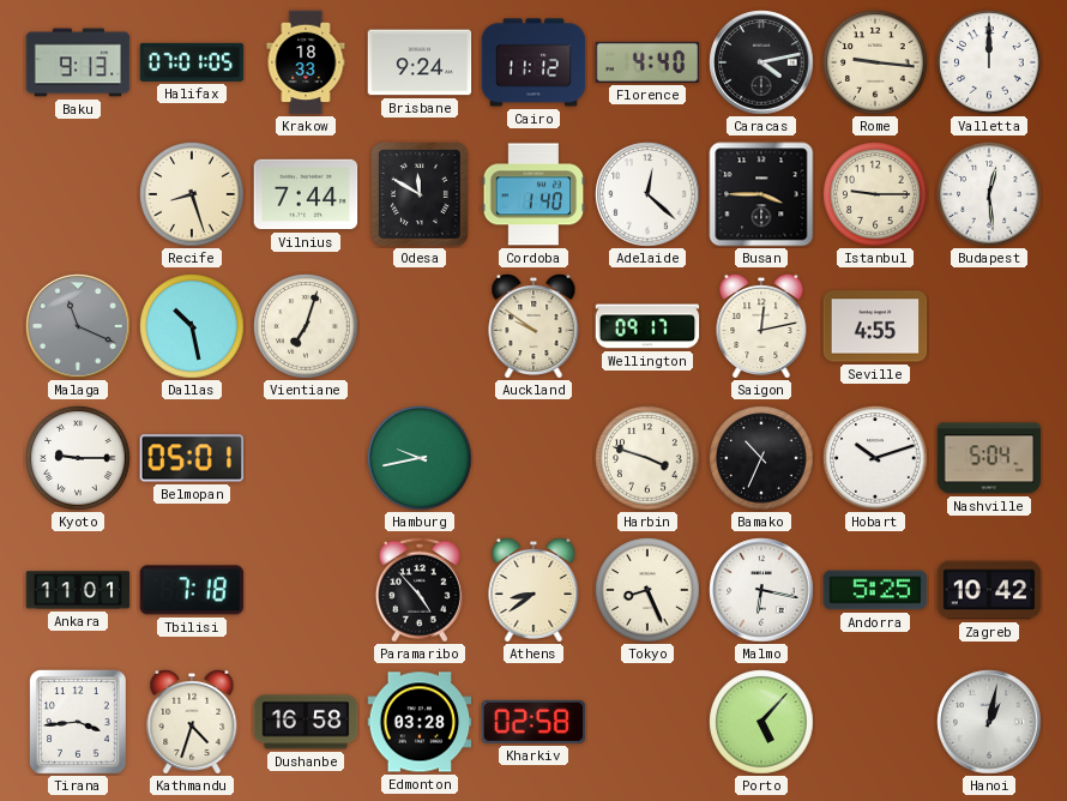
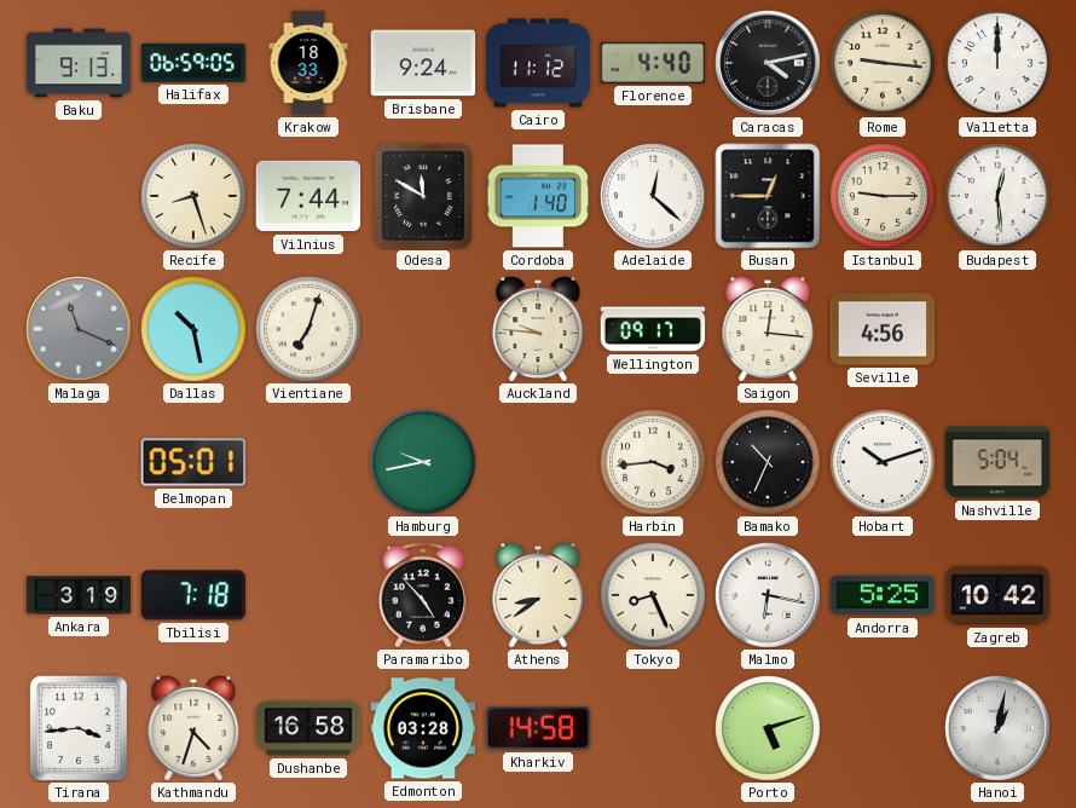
Halifax: 07:01 -> 06:59 (193, 63)
Busan: 3:45 -> 12:45 (768, 196)
Auckland: 9:51 -> 9:46 (538, 328)
Saigon: 12:13 -> 12:16 (768, 328)
Seville: 4:55 -> 4:56 (883, 329)
Kyoto: 9:15 -> none (78, 458)
Harbin: 3:48 -> 3:44 (653, 462)
Ankara: 11:01 -> 3:19 (79, 595)
Kharkiv: 02:58 -> 14:58 (538, 728)
Porto: 5:07 -> 5:12 (768, 728)
